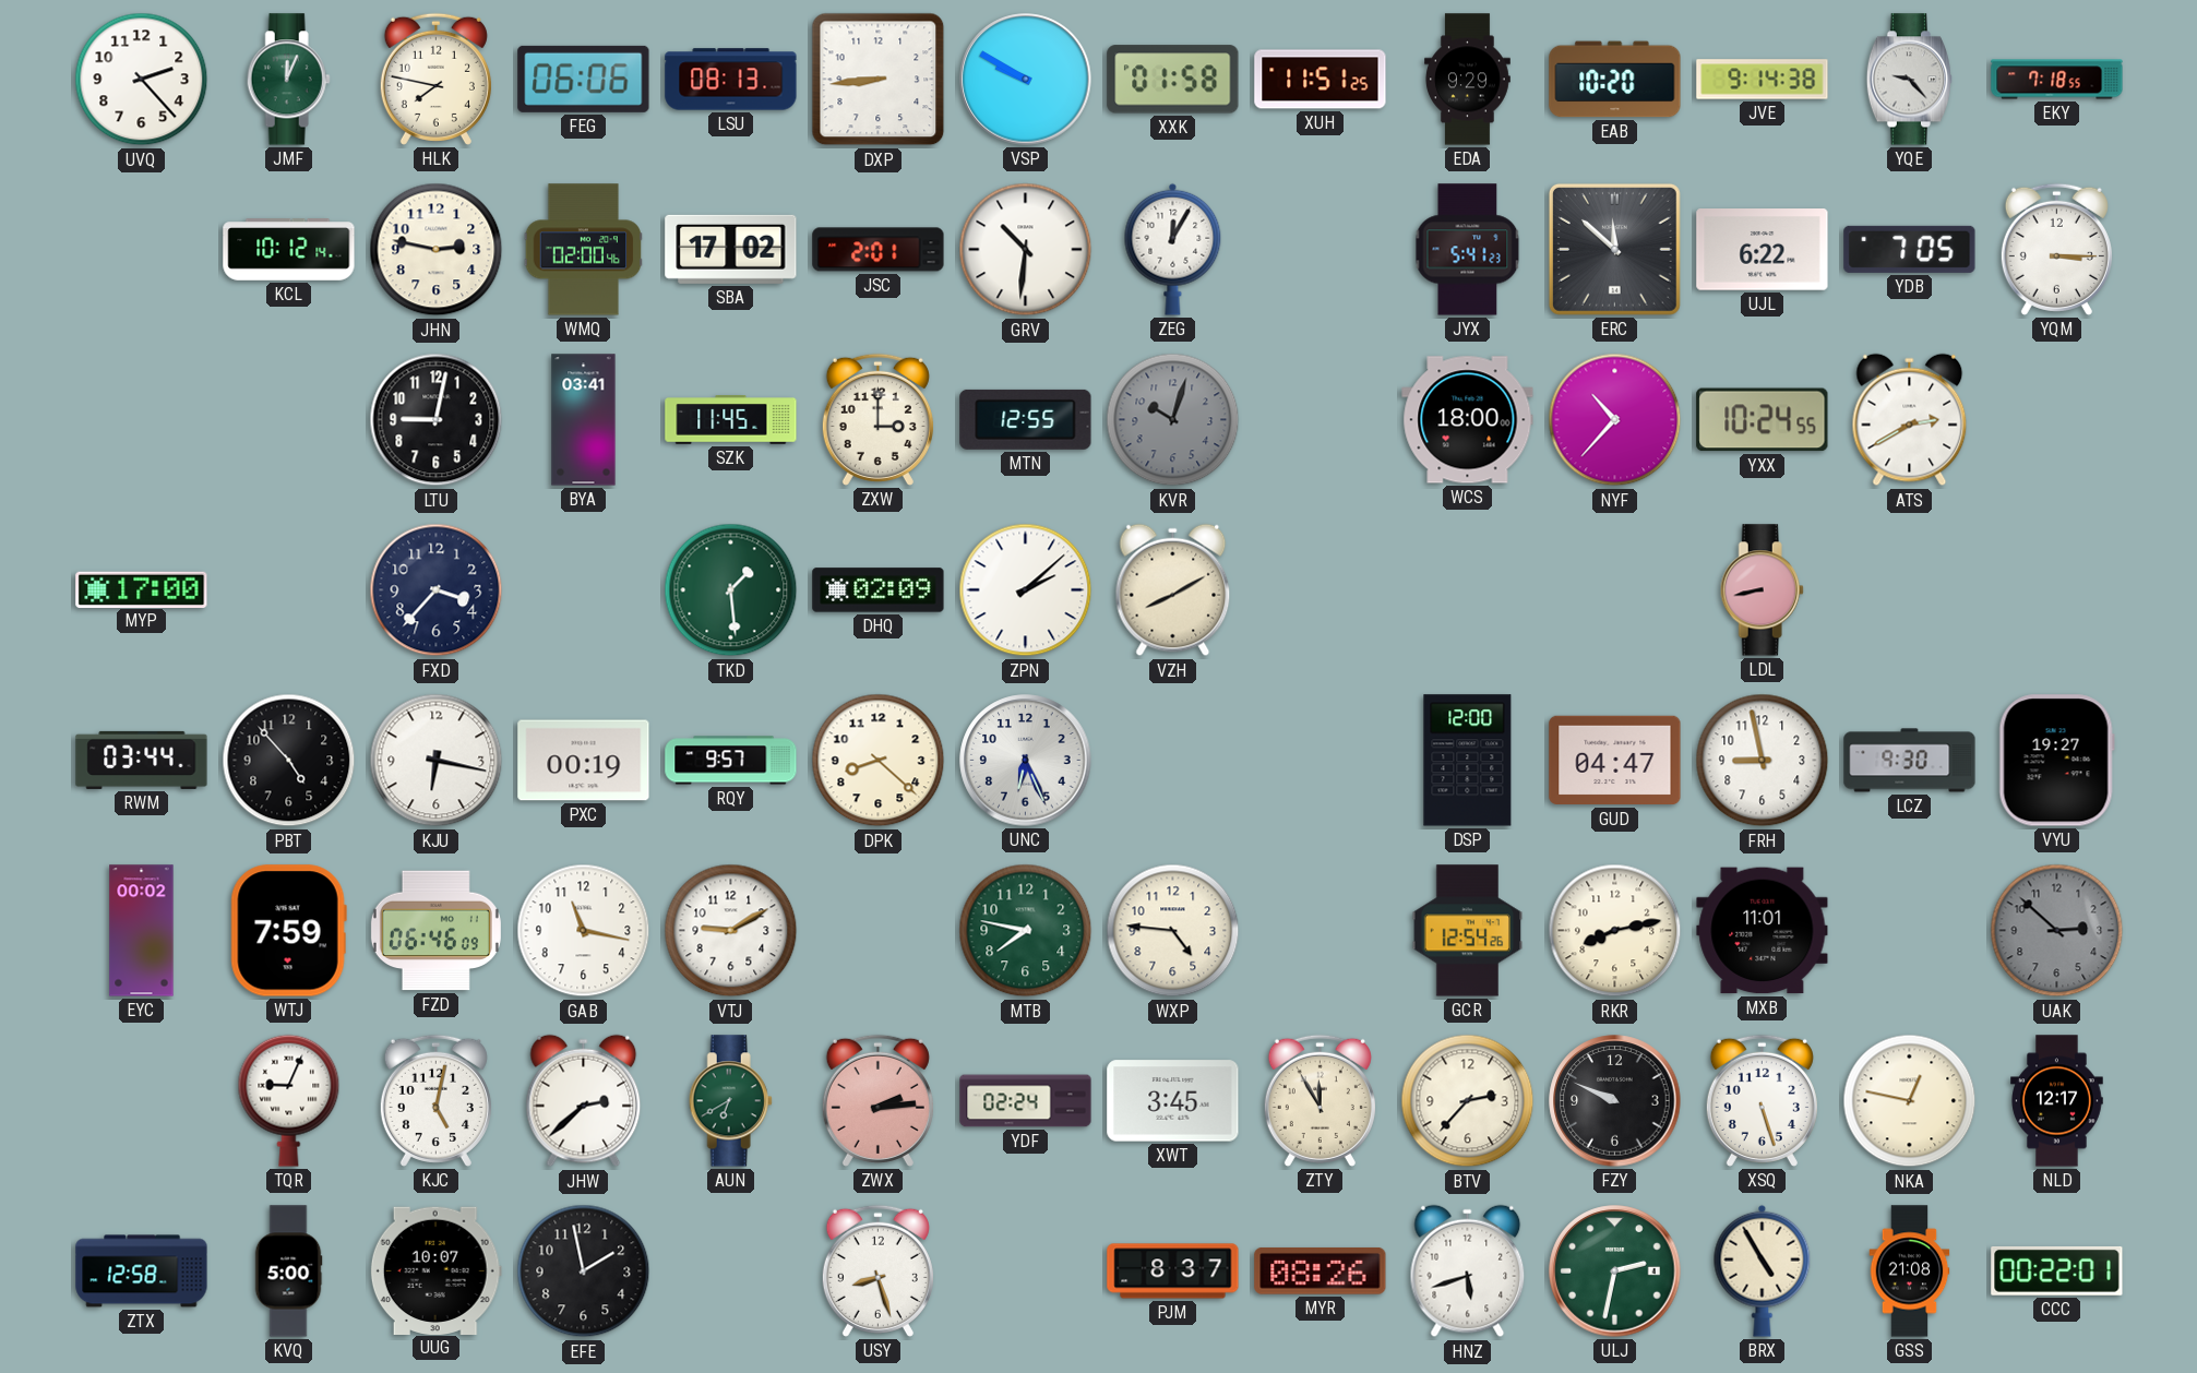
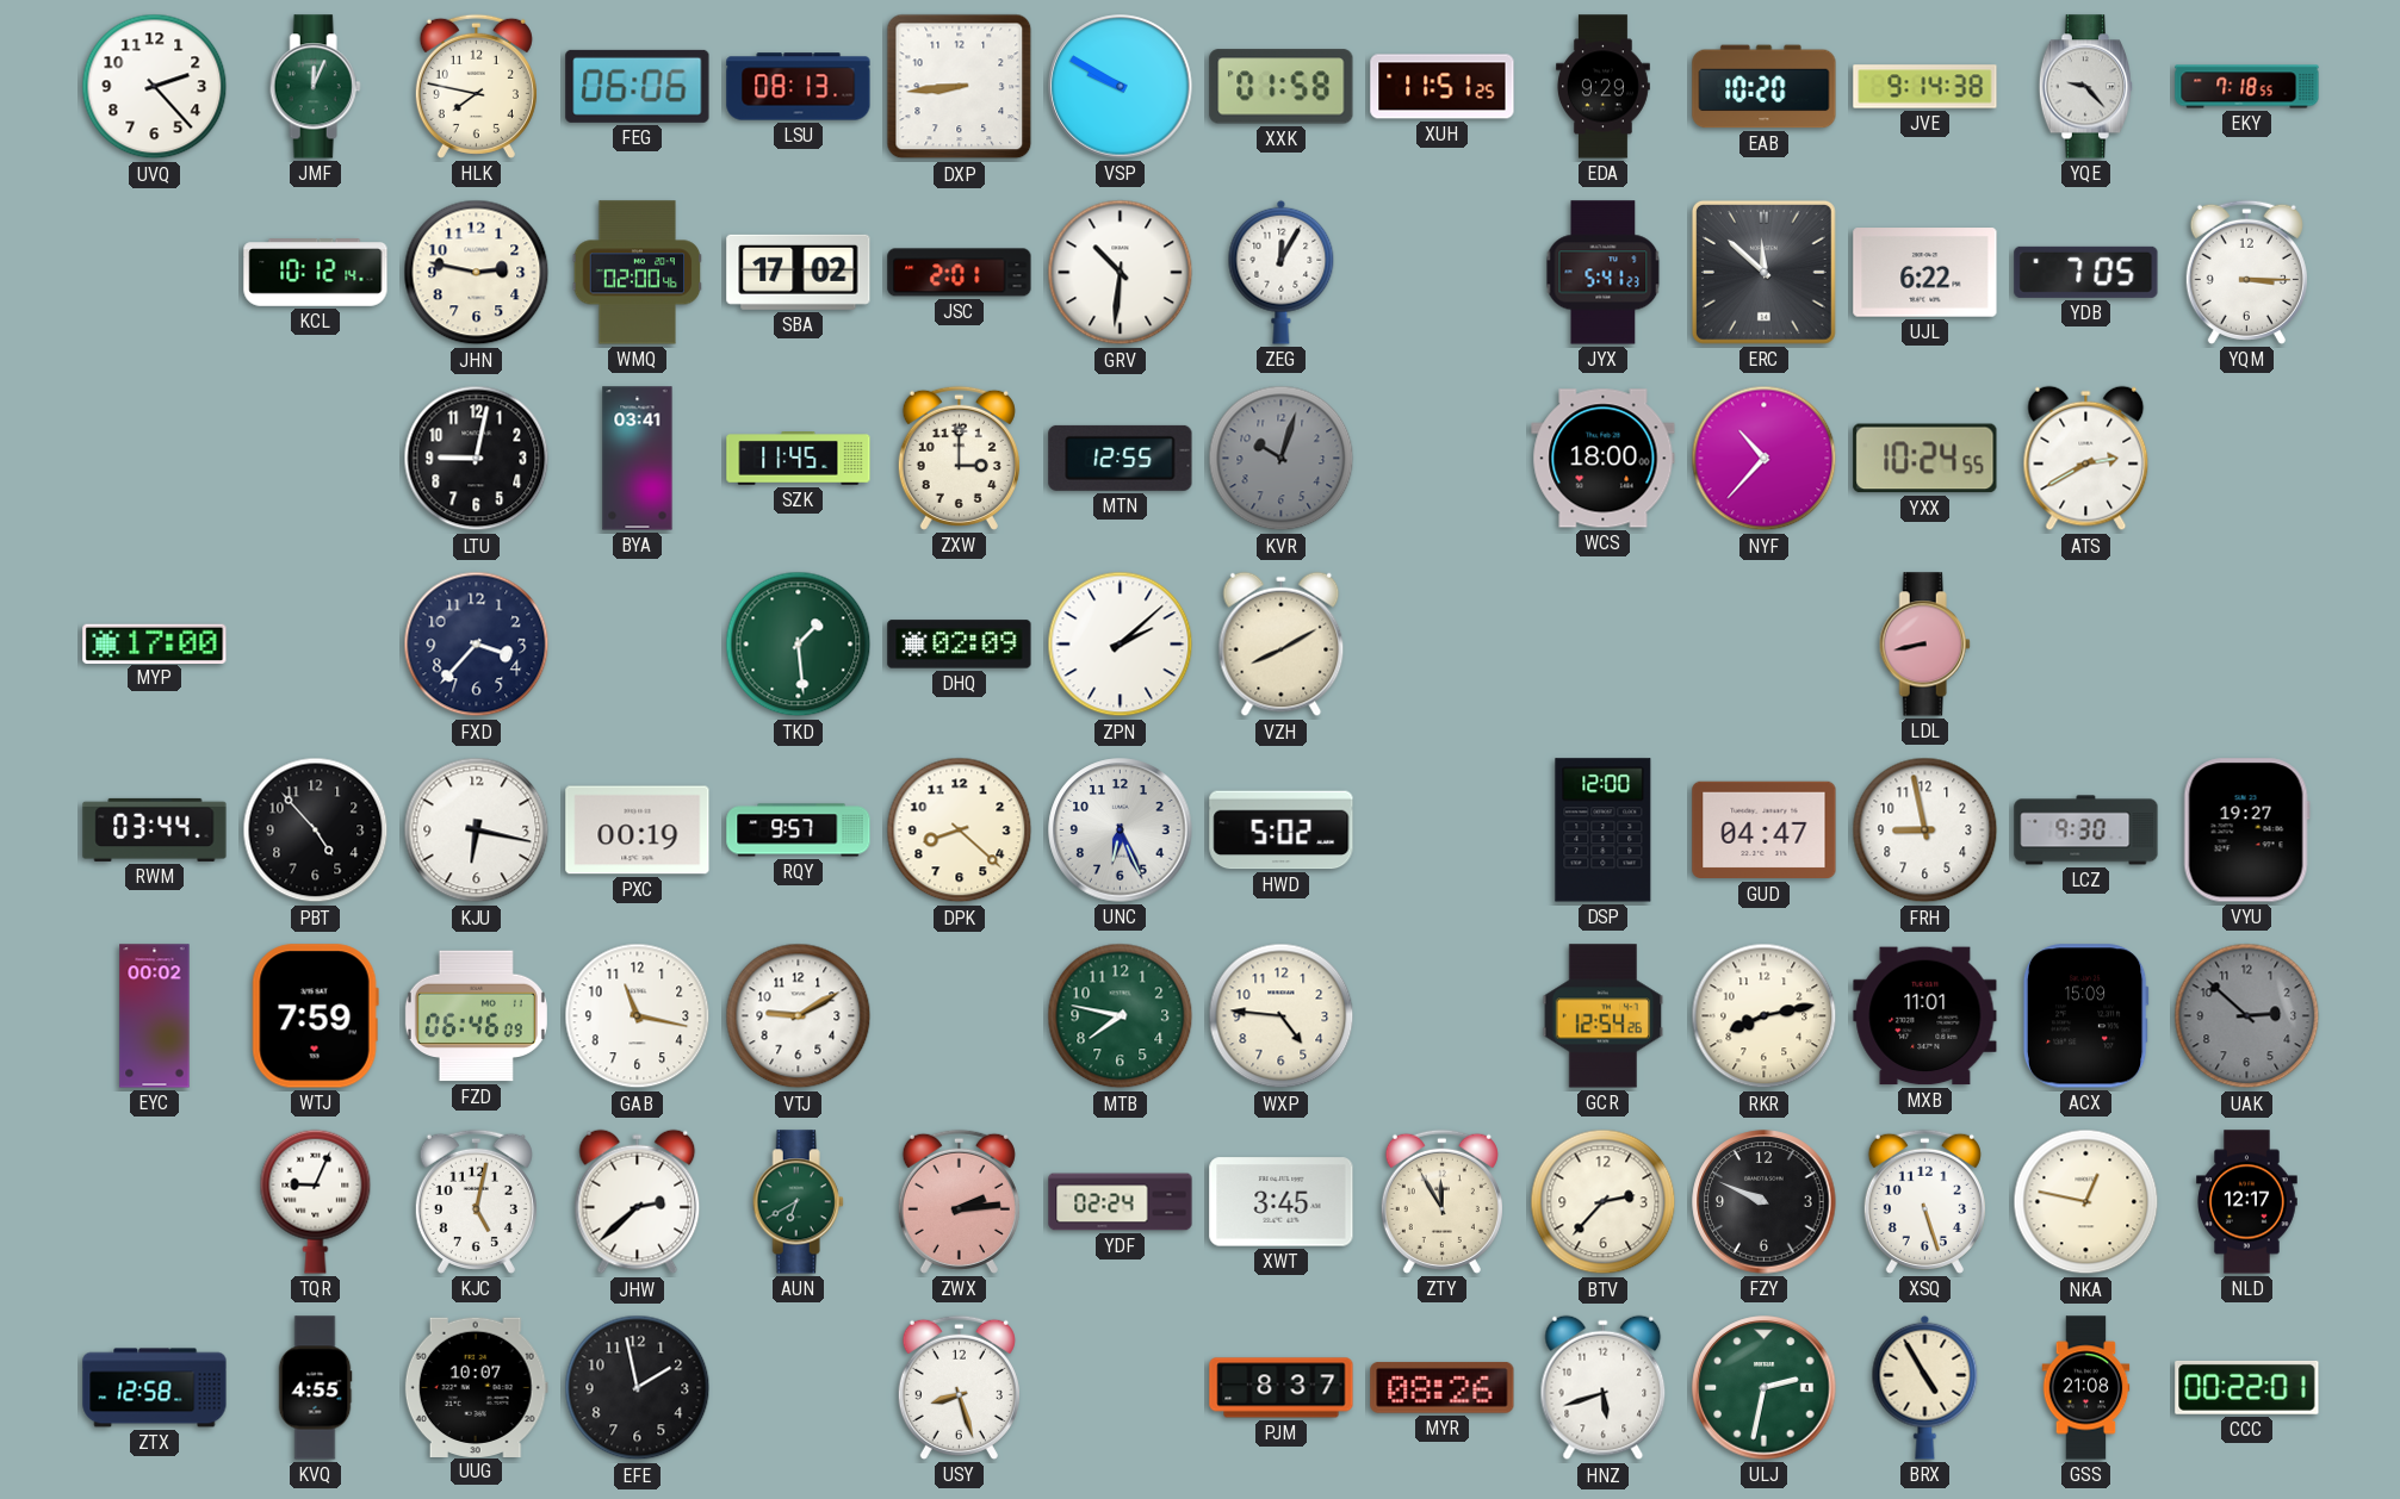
HWD: none -> 5:02 (1282, 831)
ACX: none -> 15:09 (2085, 1016)
KVQ: 5:00 -> 4:55 (315, 1388)
